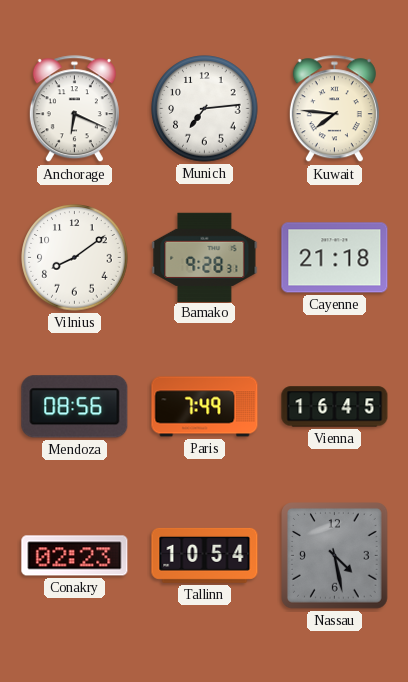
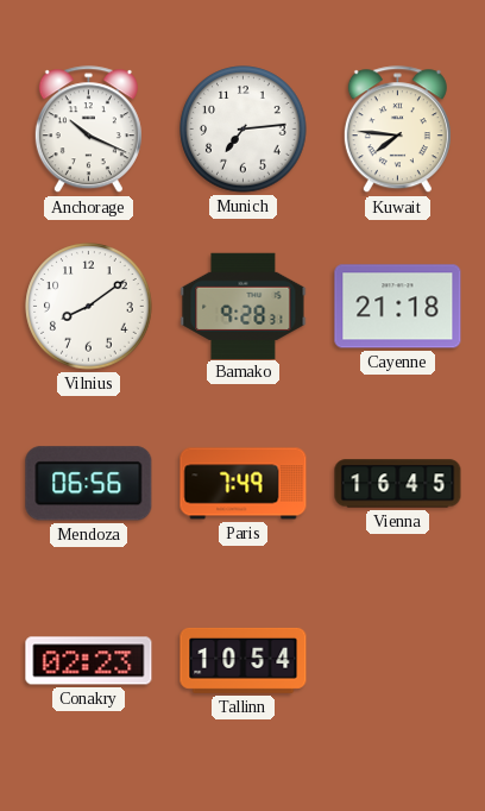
Anchorage: 6:19 -> 10:19 (88, 130)
Mendoza: 08:56 -> 06:56 (89, 484)
Nassau: 4:28 -> none (335, 556)
